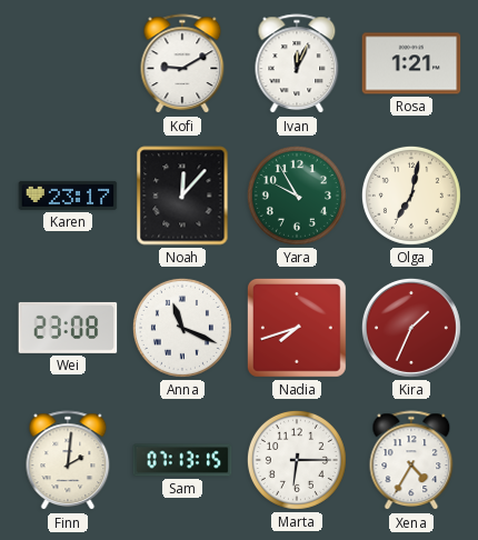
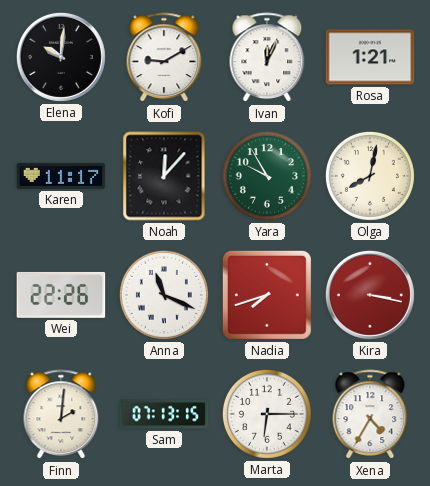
Elena: none -> 10:01 (61, 57)
Karen: 23:17 -> 11:17 (61, 176)
Olga: 7:02 -> 8:02 (370, 176)
Wei: 23:08 -> 22:26 (61, 295)
Kira: 1:34 -> 3:17 (370, 295)
